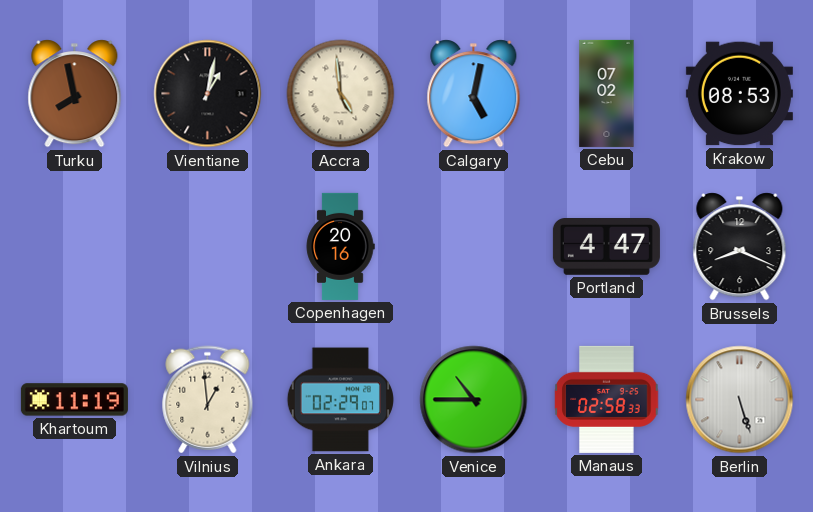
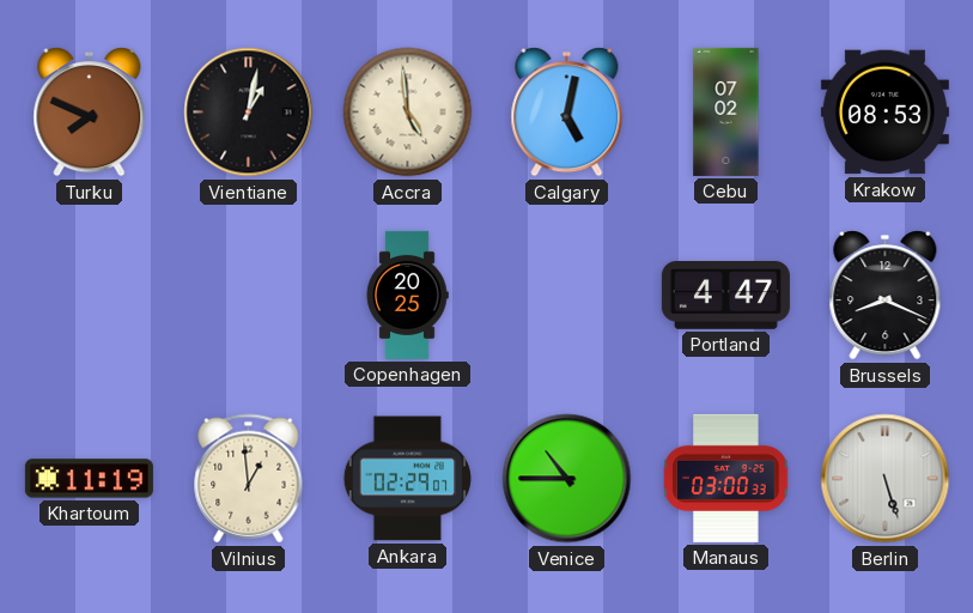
Turku: 7:58 -> 7:49 (90, 113)
Copenhagen: 20:16 -> 20:25 (407, 295)
Manaus: 02:58 -> 03:00 (726, 478)
